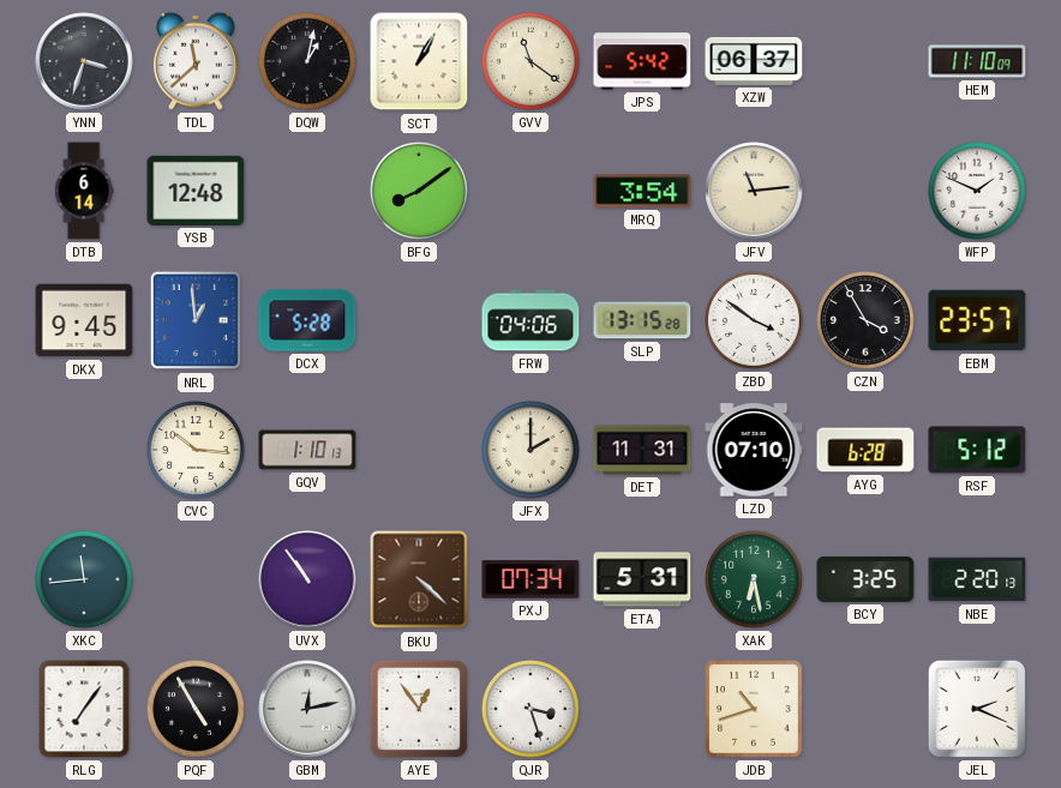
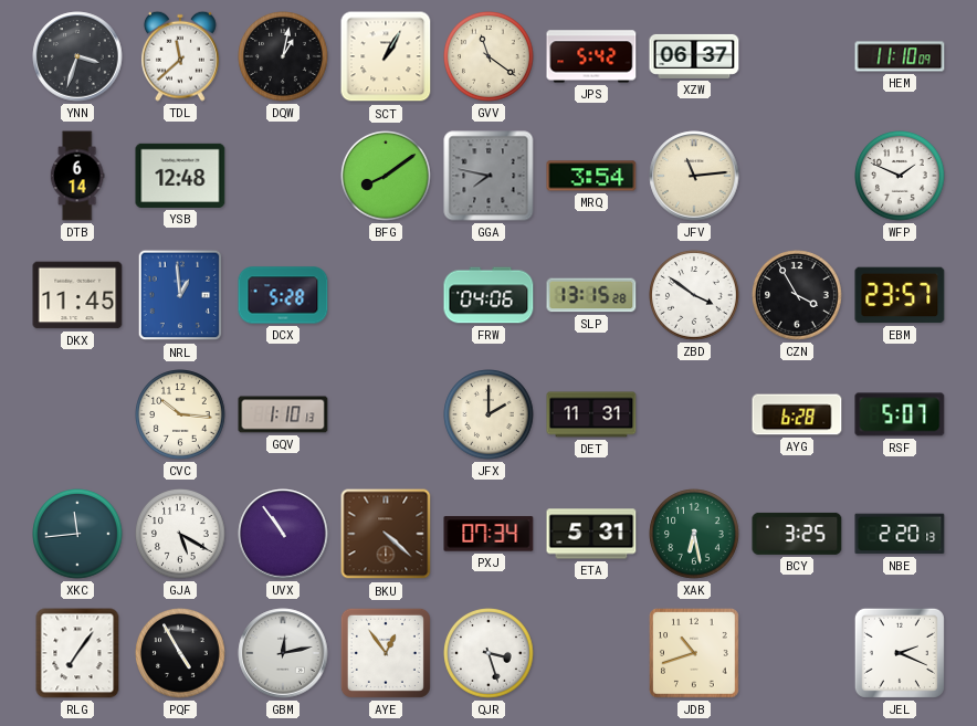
GGA: none -> 7:47 (489, 176)
DKX: 9:45 -> 11:45 (77, 295)
LZD: 07:10 -> none (754, 450)
RSF: 5:12 -> 5:07 (900, 414)
GJA: none -> 5:20 (181, 535)
